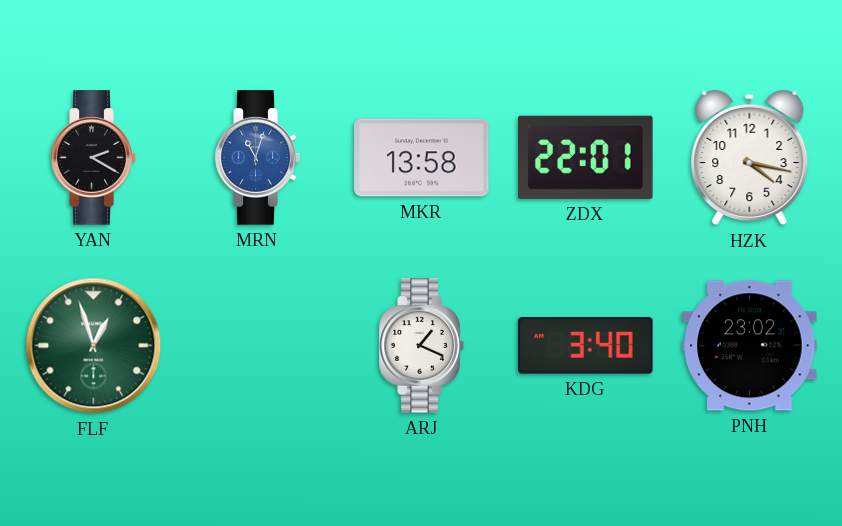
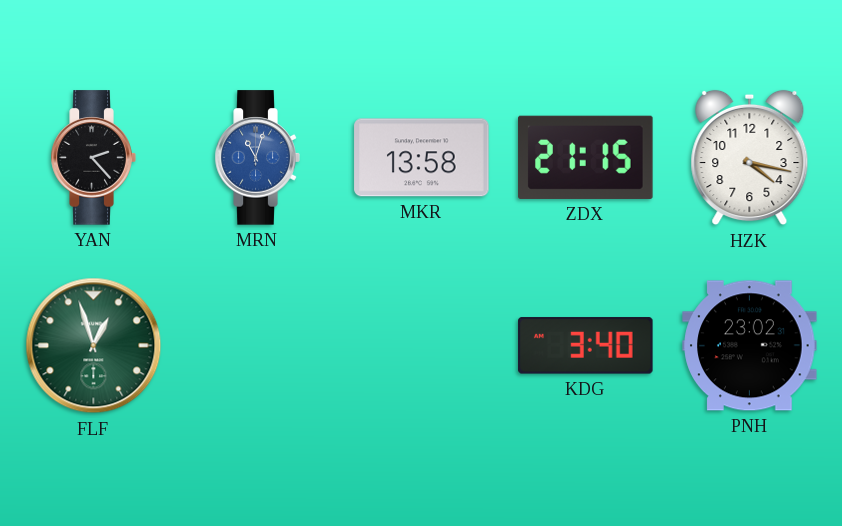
YAN: 2:20 -> 2:23 (93, 158)
ZDX: 22:01 -> 21:15 (586, 157)
ARJ: 1:19 -> none (421, 346)
